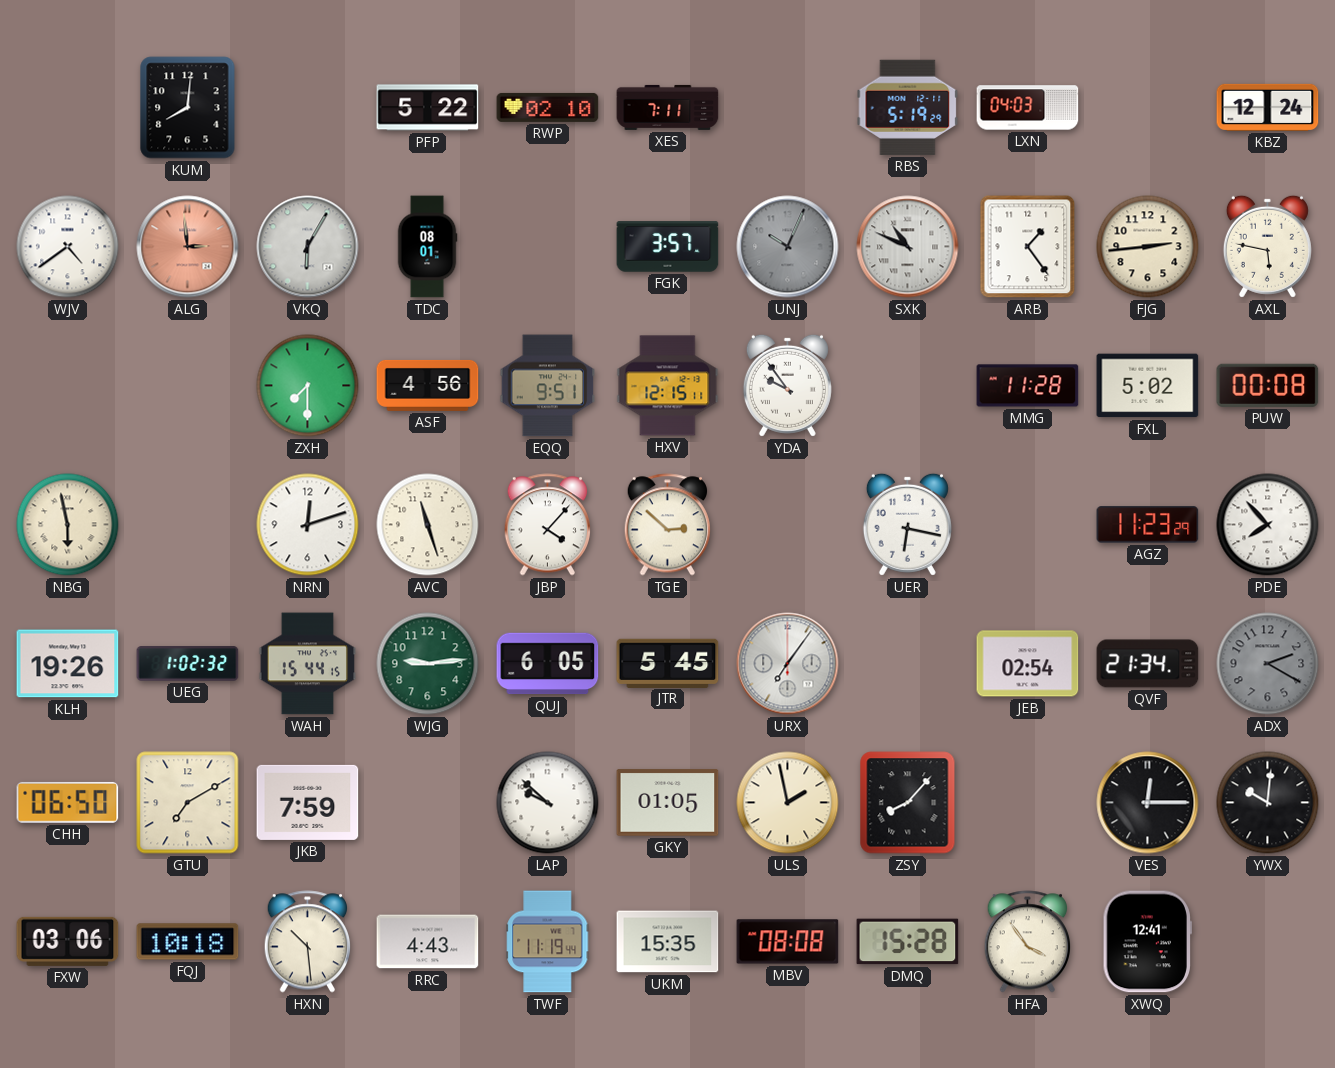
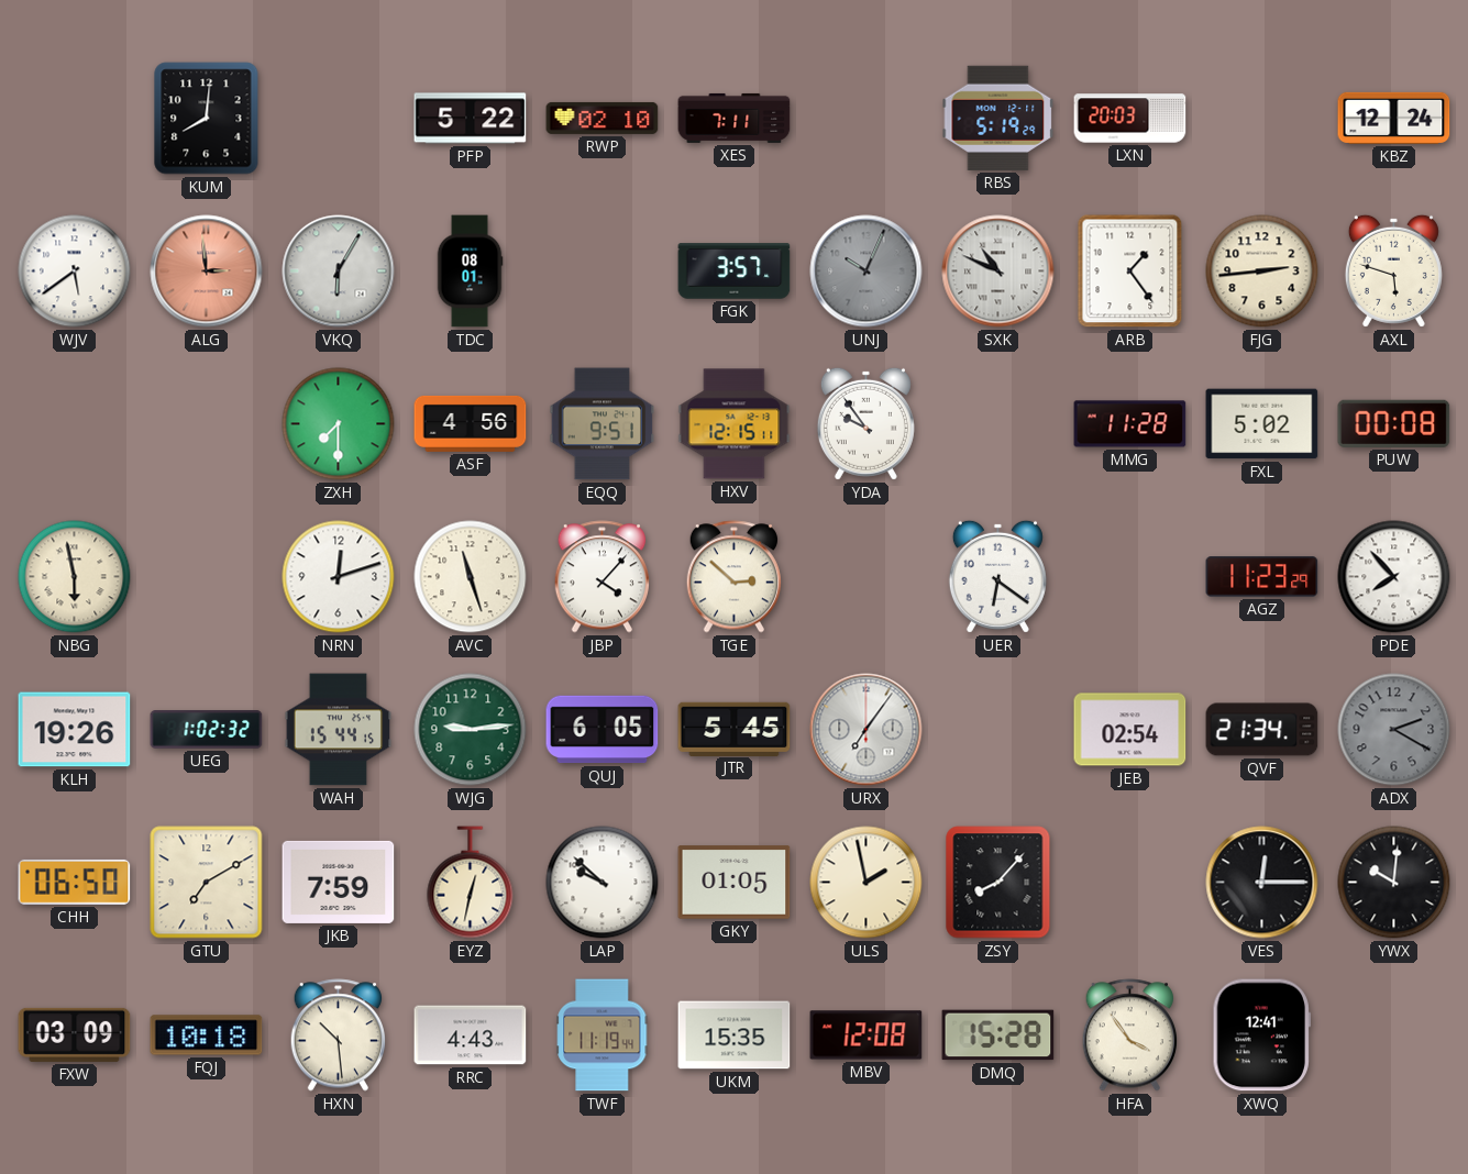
LXN: 04:03 -> 20:03 (1130, 119)
WJV: 4:39 -> 5:39 (75, 272)
AXL: 5:47 -> 5:48 (1393, 270)
UER: 6:17 -> 6:21 (997, 576)
EYZ: none -> 12:32 (471, 883)
FXW: 03:06 -> 03:09 (75, 1034)
MBV: 08:08 -> 12:08 (867, 1035)
